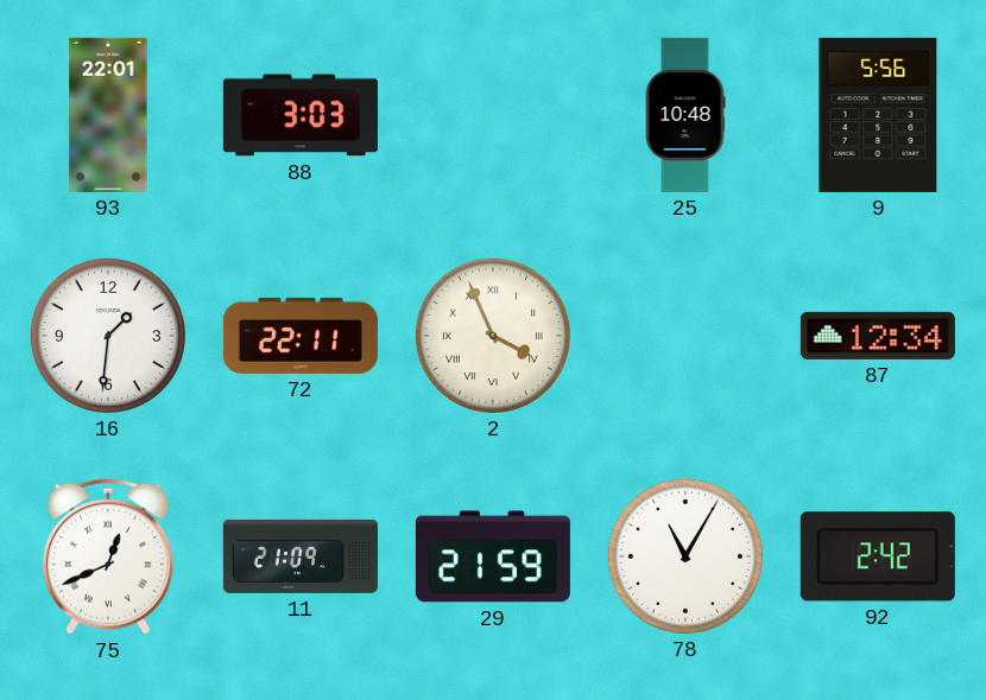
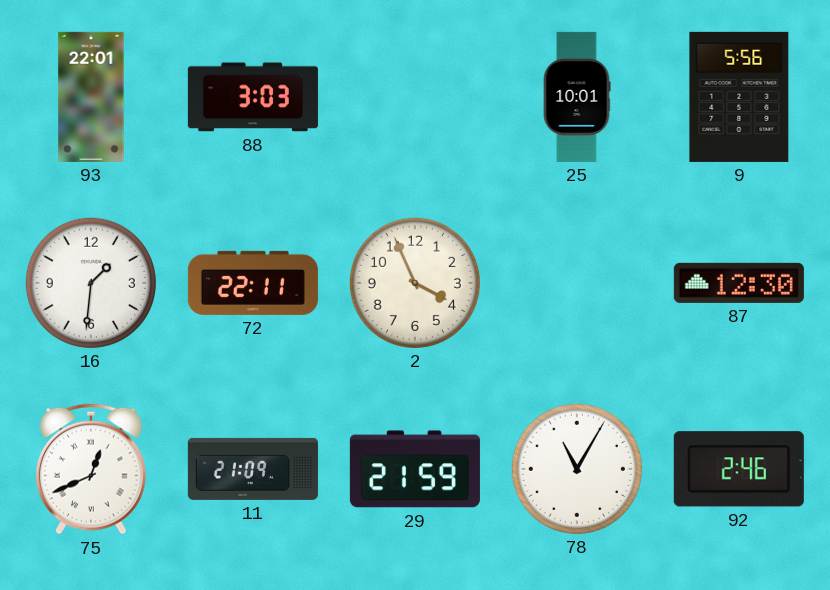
25: 10:48 -> 10:01 (577, 97)
2 numerals: Roman -> Arabic (415, 283)
87: 12:34 -> 12:30 (739, 283)
92: 2:42 -> 2:46 (739, 469)
